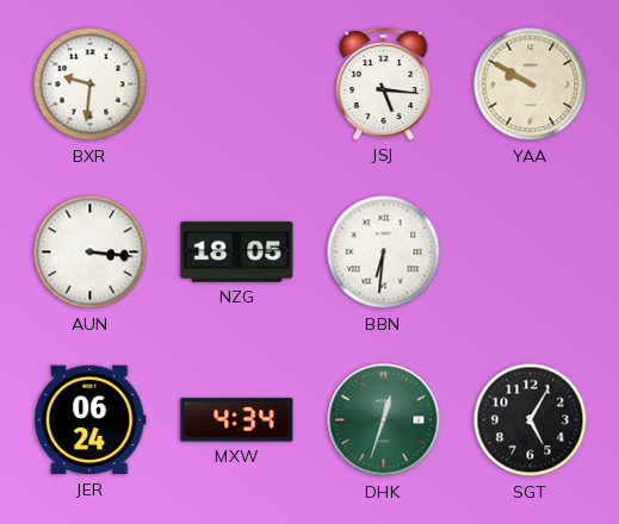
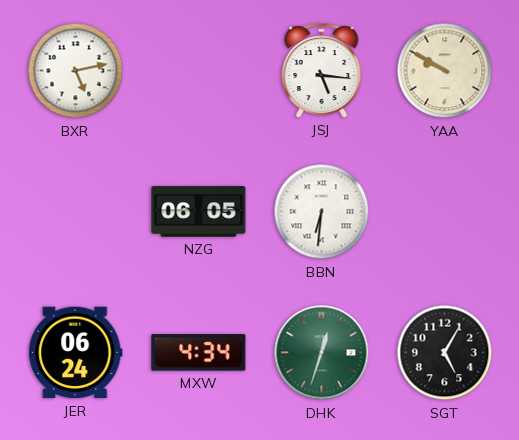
BXR: 9:31 -> 5:13 (76, 71)
AUN: 3:16 -> none (91, 252)
NZG: 18:05 -> 06:05 (199, 212)
